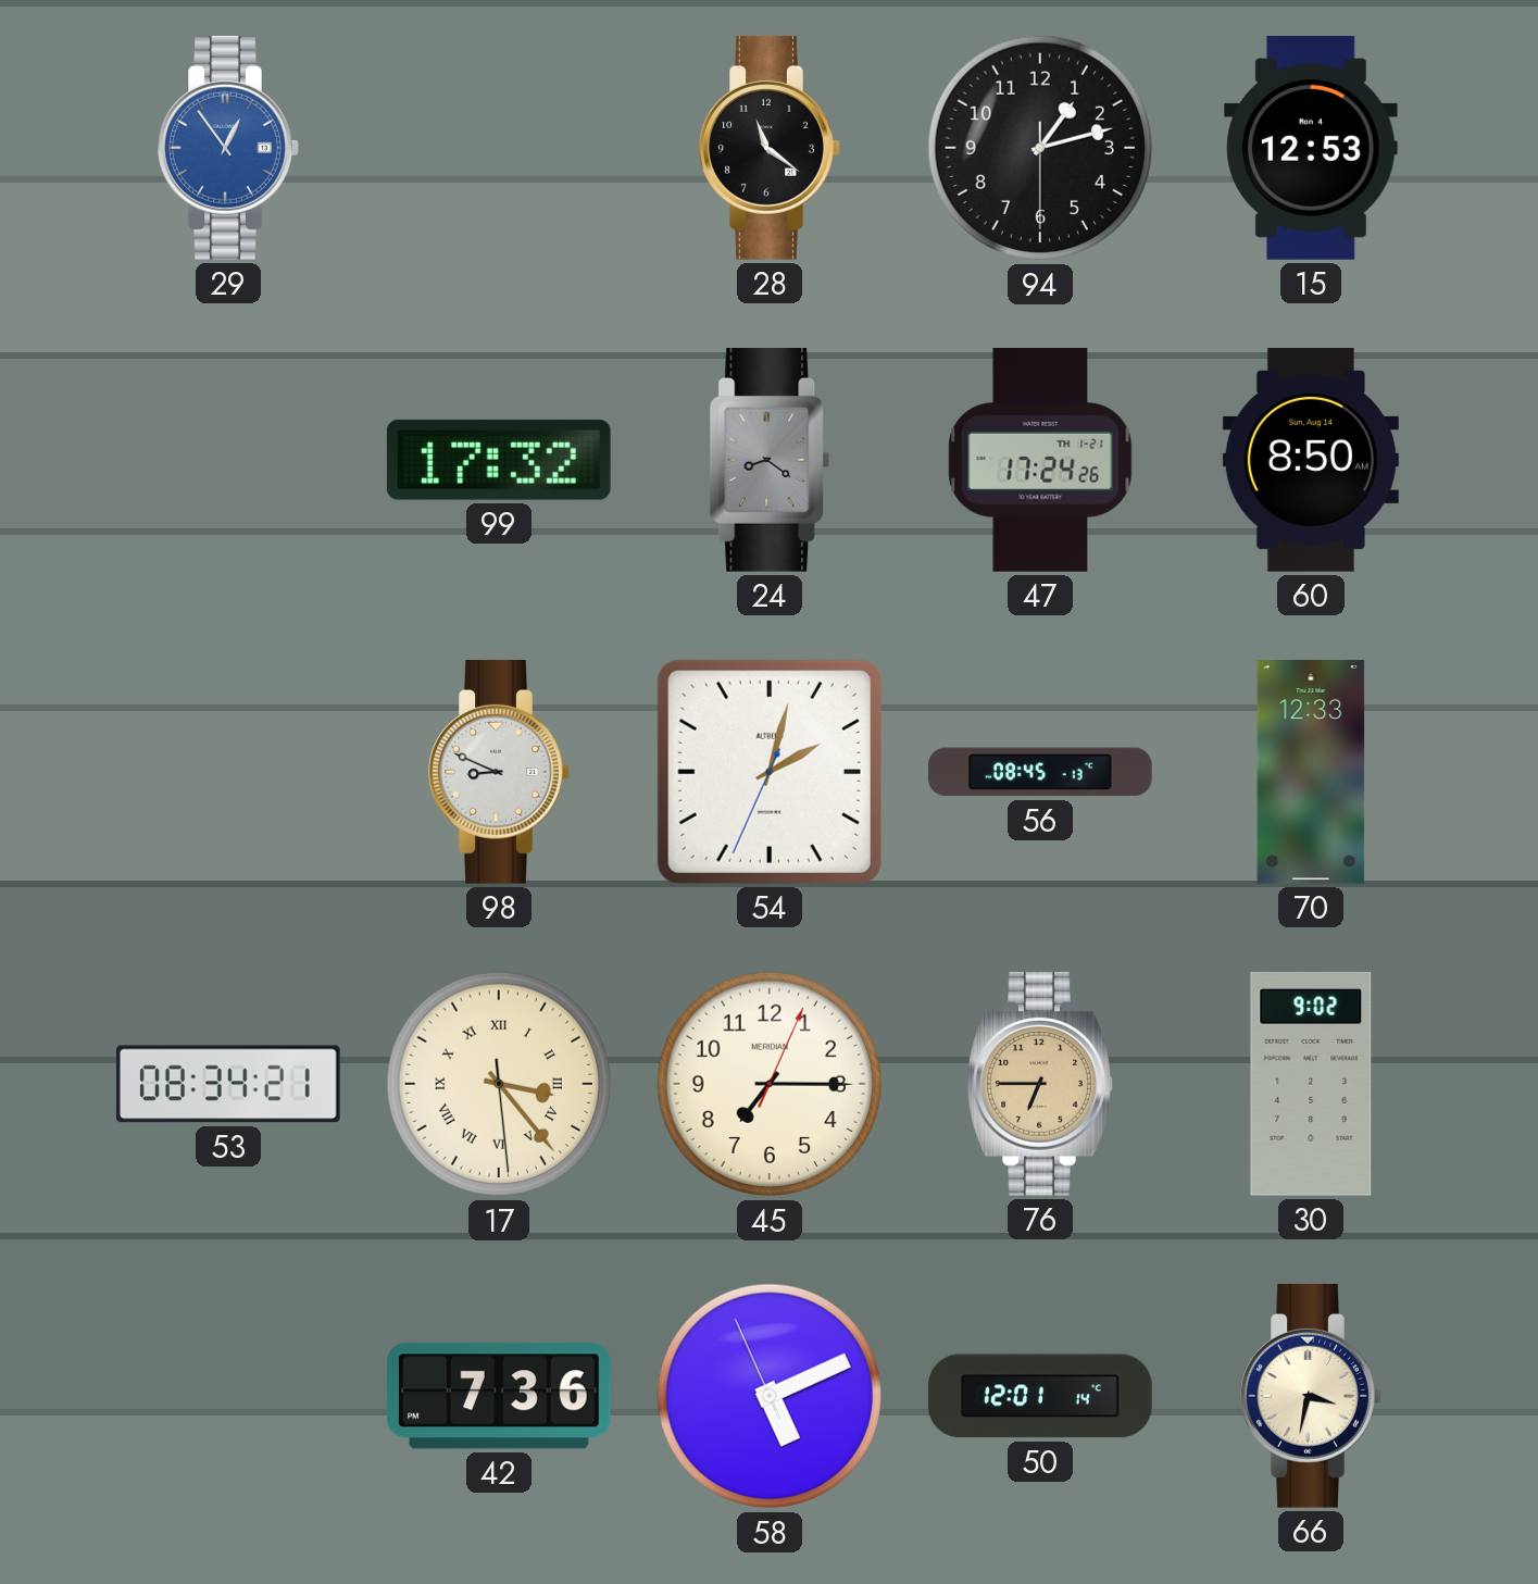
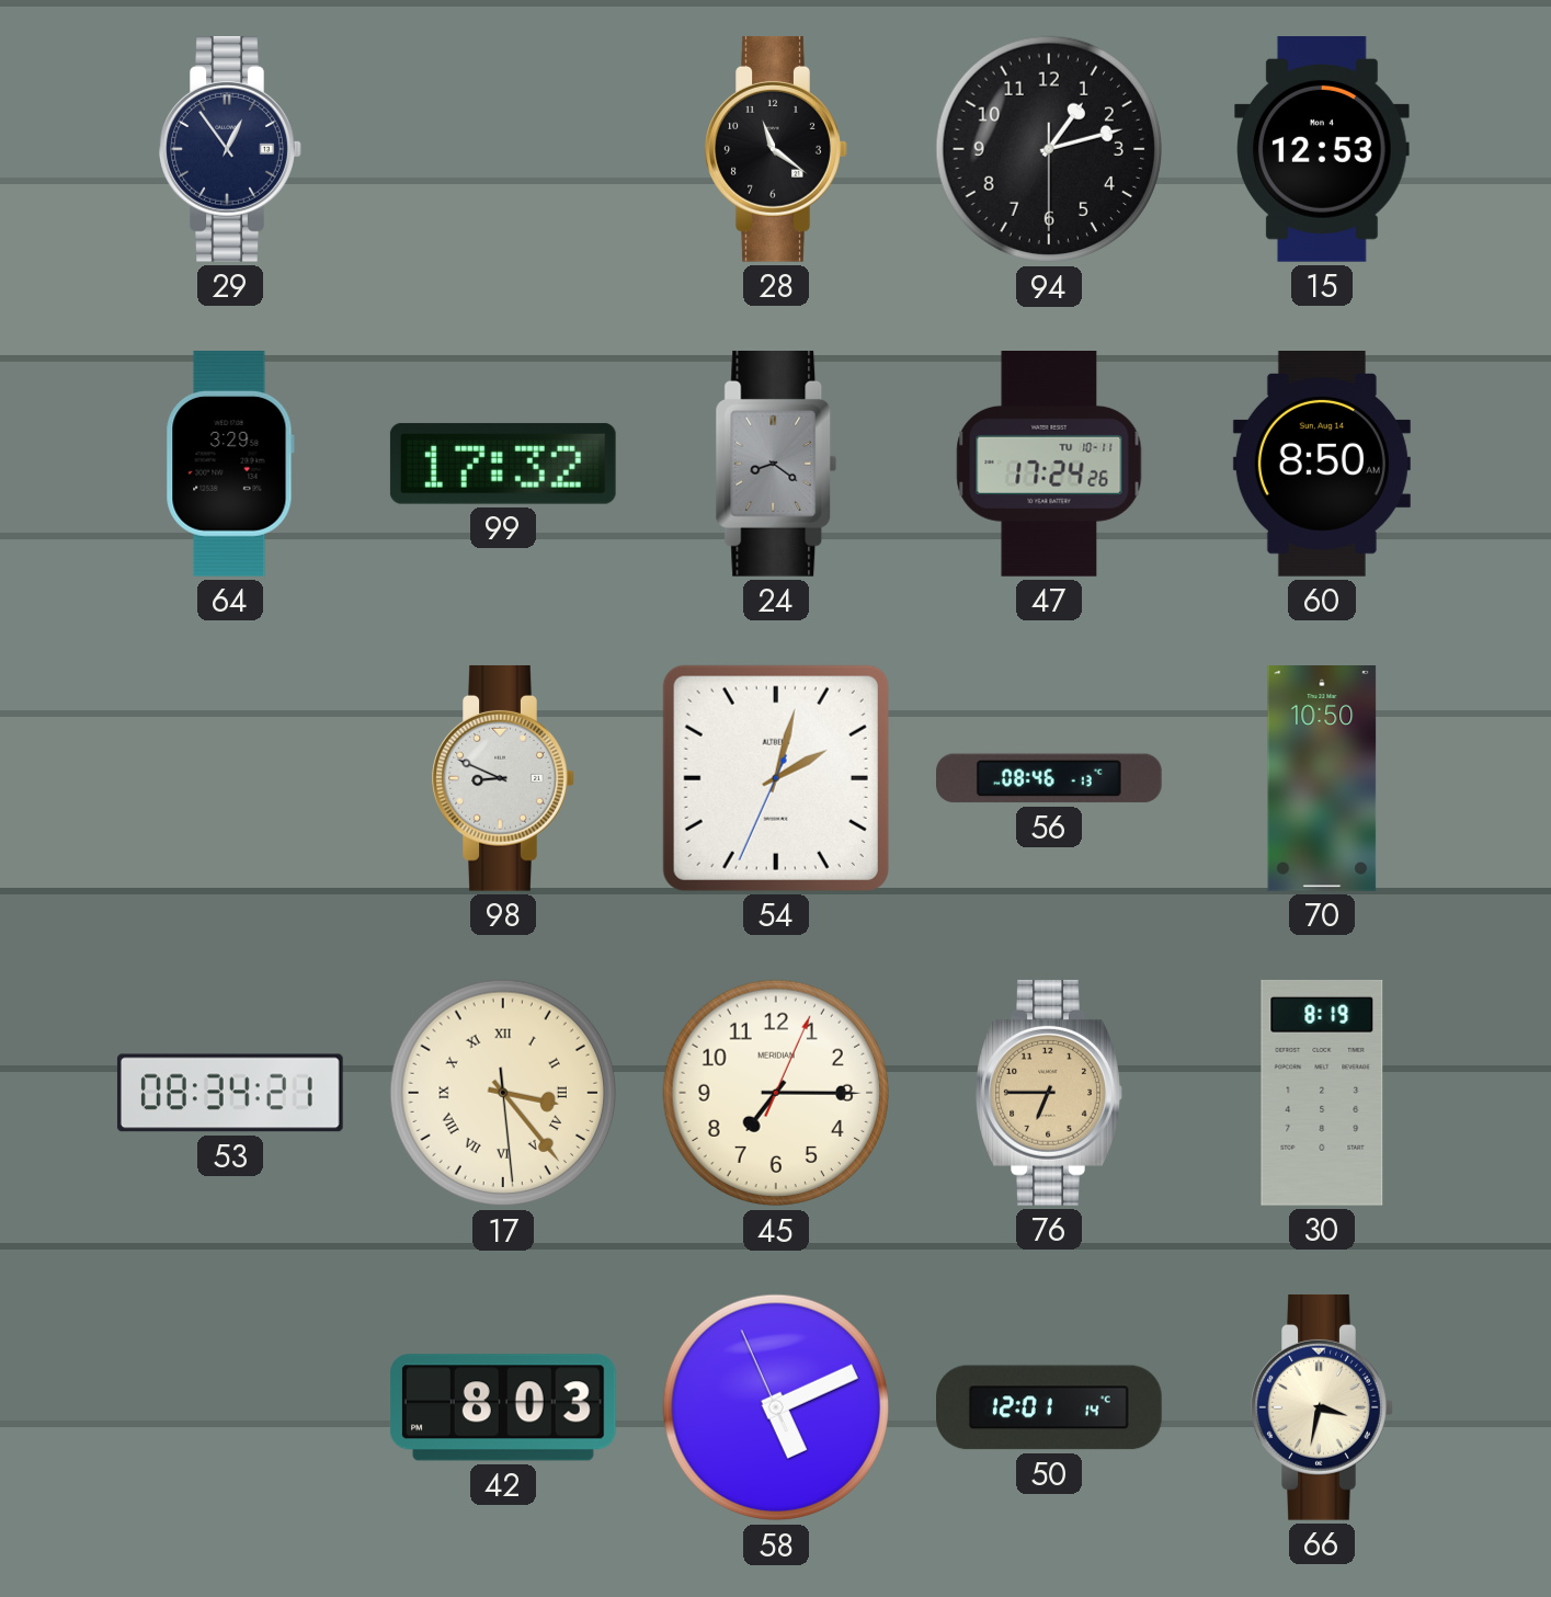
29 dial: blue -> navy (230, 149)
64: none -> 3:29 (230, 464)
47 date: TH 1-21 -> TU 10-11 (1049, 465)
56: 08:45 -> 08:46 (1050, 778)
70: 12:33 -> 10:50 (1322, 779)
30: 9:02 -> 8:19 (1322, 1093)
42: 7:36 -> 8:03 (503, 1407)
